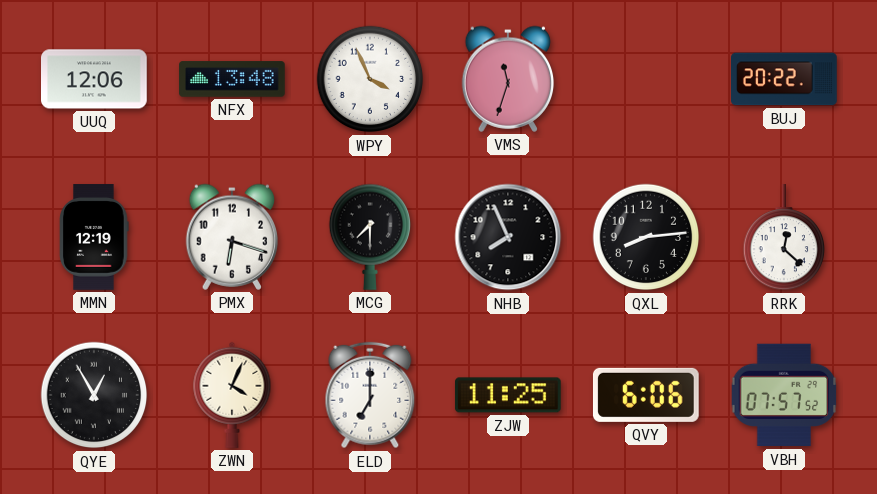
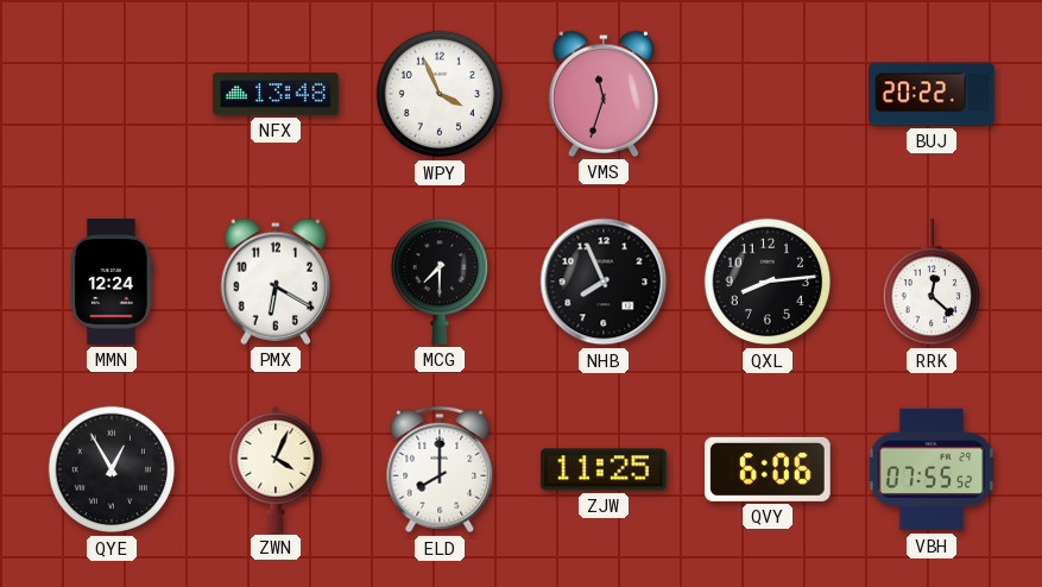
UUQ: 12:06 -> none (95, 79)
MMN: 12:19 -> 12:24 (112, 282)
PMX: 6:18 -> 6:20 (276, 282)
ELD: 7:00 -> 8:00 (440, 469)
VBH: 07:57 -> 07:55 (932, 469)
